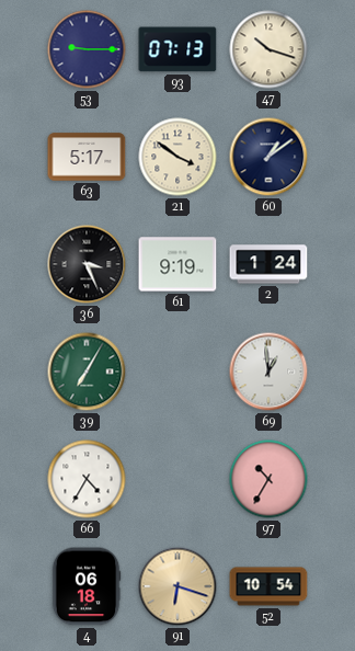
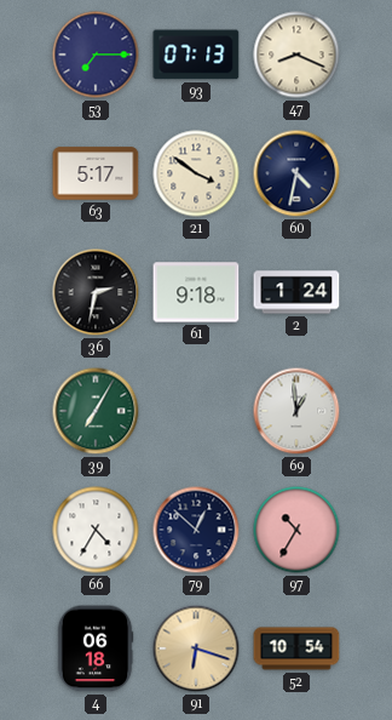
53: 9:15 -> 7:15 (96, 55)
47: 10:18 -> 8:19 (296, 55)
60: 1:09 -> 4:32 (296, 173)
36: 3:26 -> 2:32 (96, 292)
61: 9:19 -> 9:18 (196, 292)
79: none -> 12:52 (196, 530)
